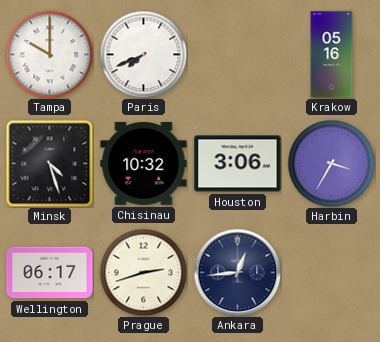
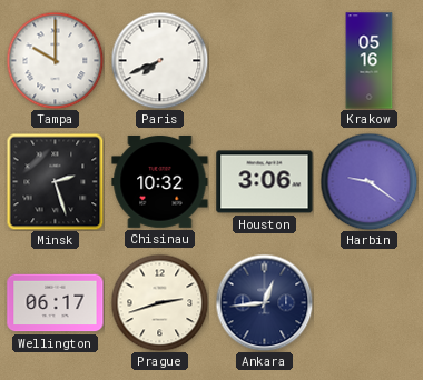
Minsk: 4:27 -> 2:27 (55, 181)
Harbin: 3:35 -> 9:21 (368, 181)
